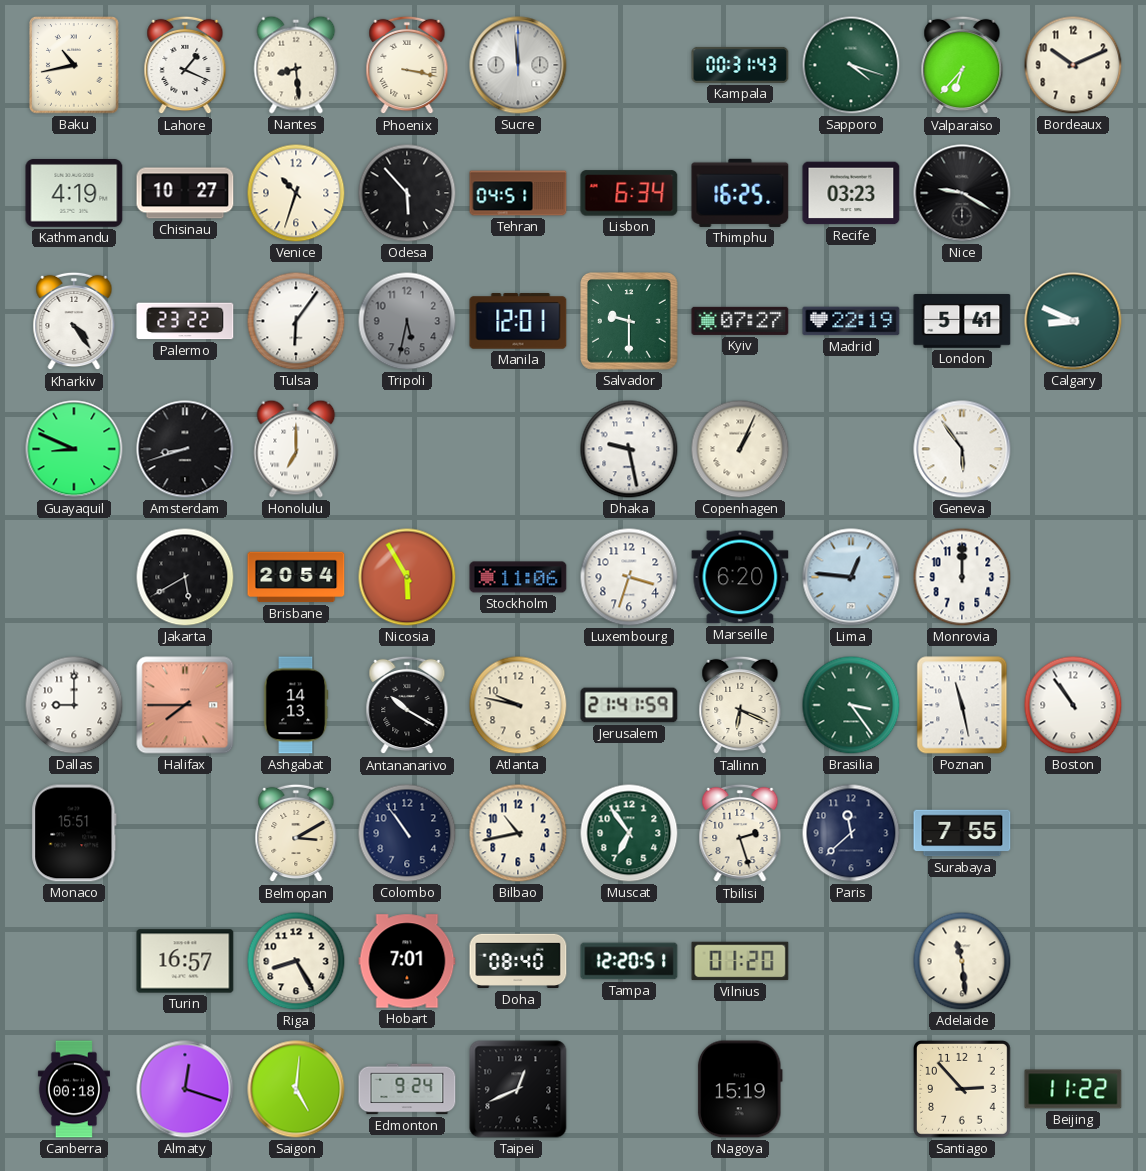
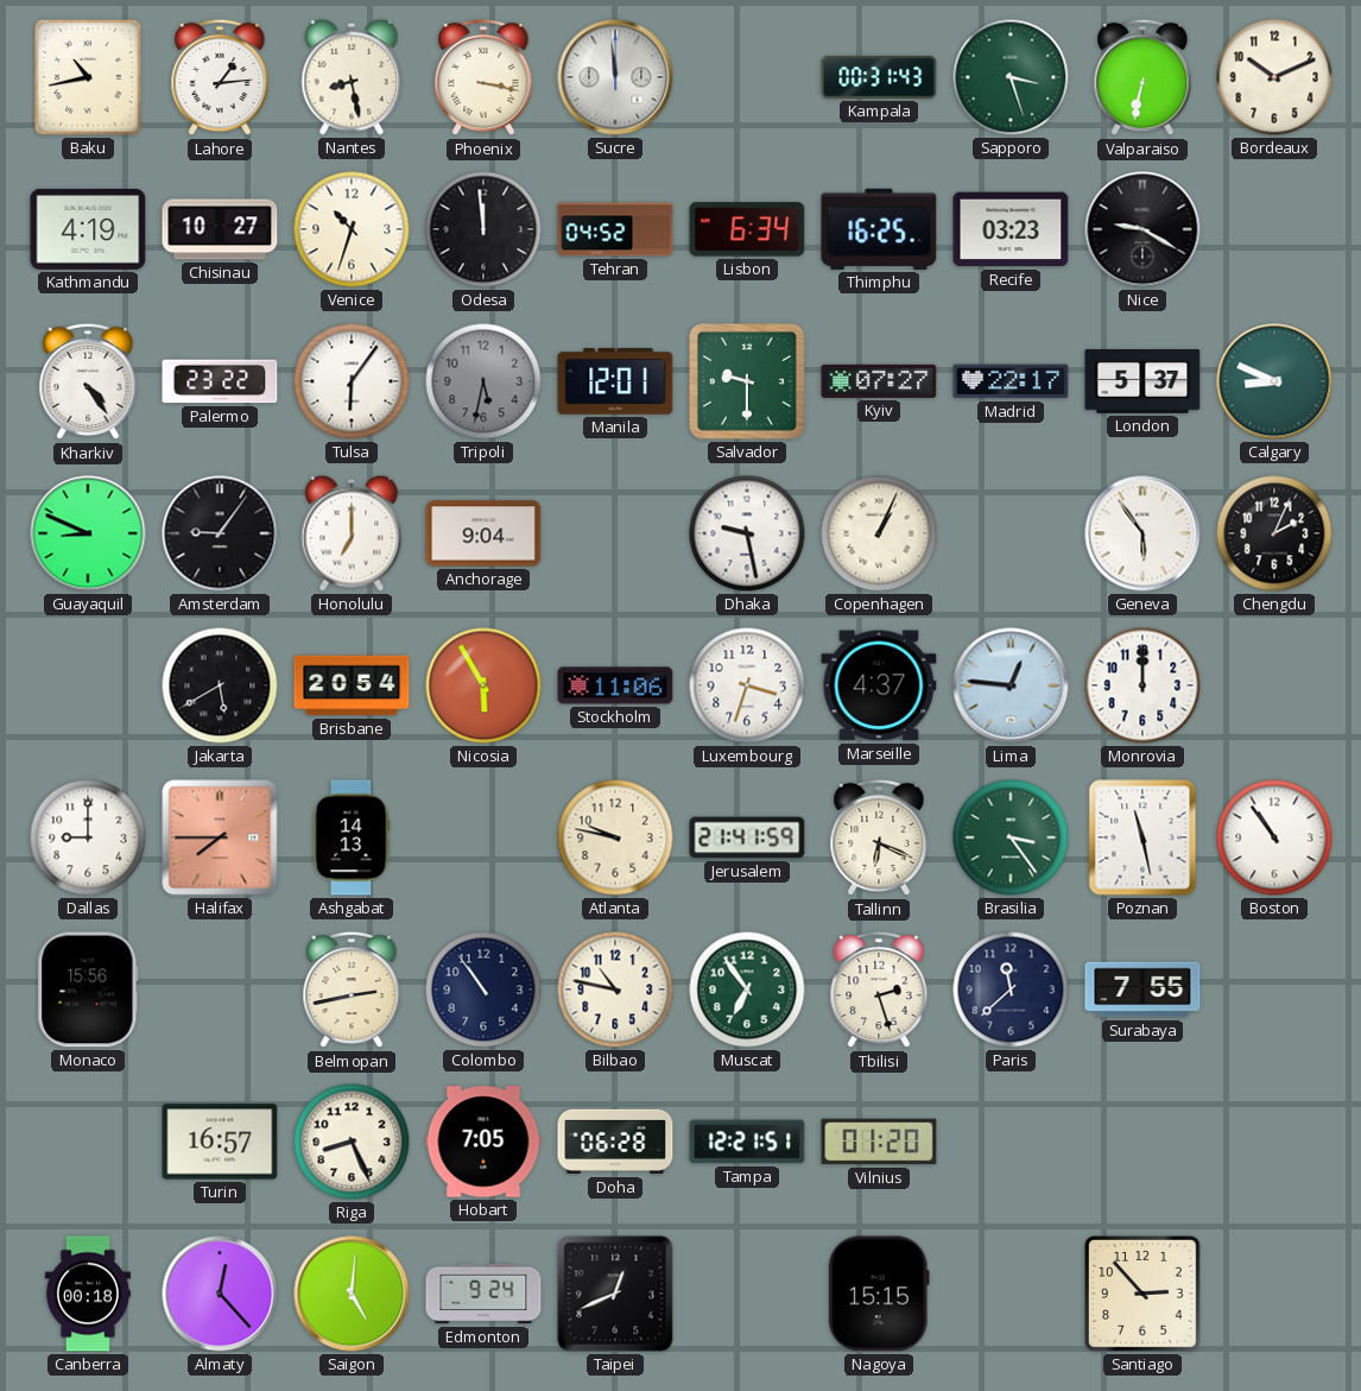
Lahore: 1:19 -> 1:14 (220, 77)
Nantes: 8:29 -> 8:28 (352, 77)
Sapporo: 4:18 -> 3:27 (1011, 77)
Valparaiso: 6:37 -> 6:32 (1142, 77)
Odesa: 5:53 -> 11:59 (483, 229)
Tehran: 04:51 -> 04:52 (615, 229)
Madrid: 22:19 -> 22:17 (1011, 381)
London: 5:41 -> 5:37 (1142, 382)
Amsterdam: 8:42 -> 9:06 (220, 533)
Anchorage: none -> 9:04 (483, 533)
Chengdu: none -> 2:04 (1274, 533)
Marseille: 6:20 -> 4:37 (879, 685)
Antananarivo: 10:20 -> none (407, 705)
Monaco: 15:51 -> 15:56 (88, 989)
Belmopan: 3:10 -> 2:43 (352, 989)
Bilbao: 10:43 -> 10:47 (615, 989)
Riga: 8:25 -> 8:26 (352, 1142)
Hobart: 7:01 -> 7:05 (483, 1142)
Doha: 08:40 -> 06:28 (615, 1142)
Tampa: 12:20 -> 12:21 (747, 1142)
Adelaide: 11:29 -> none (962, 961)
Almaty: 12:18 -> 12:23 (220, 1294)
Nagoya: 15:19 -> 15:15 (879, 1294)
Beijing: 11:22 -> none (1073, 1089)
